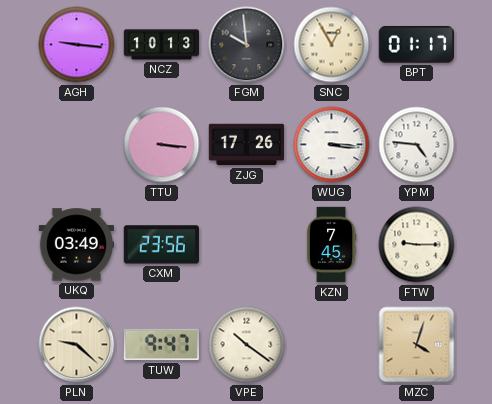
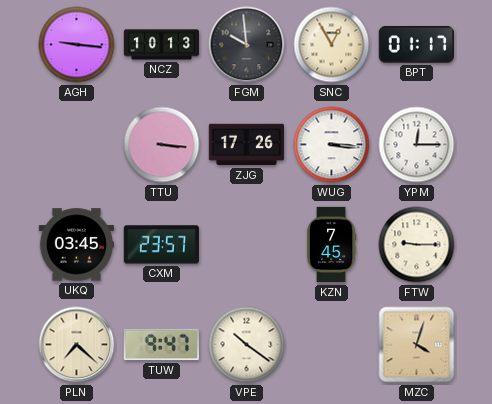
YPM: 4:46 -> 12:15 (417, 145)
UKQ: 03:49 -> 03:45 (76, 245)
CXM: 23:56 -> 23:57 (161, 245)
PLN: 9:22 -> 7:22 (77, 345)
